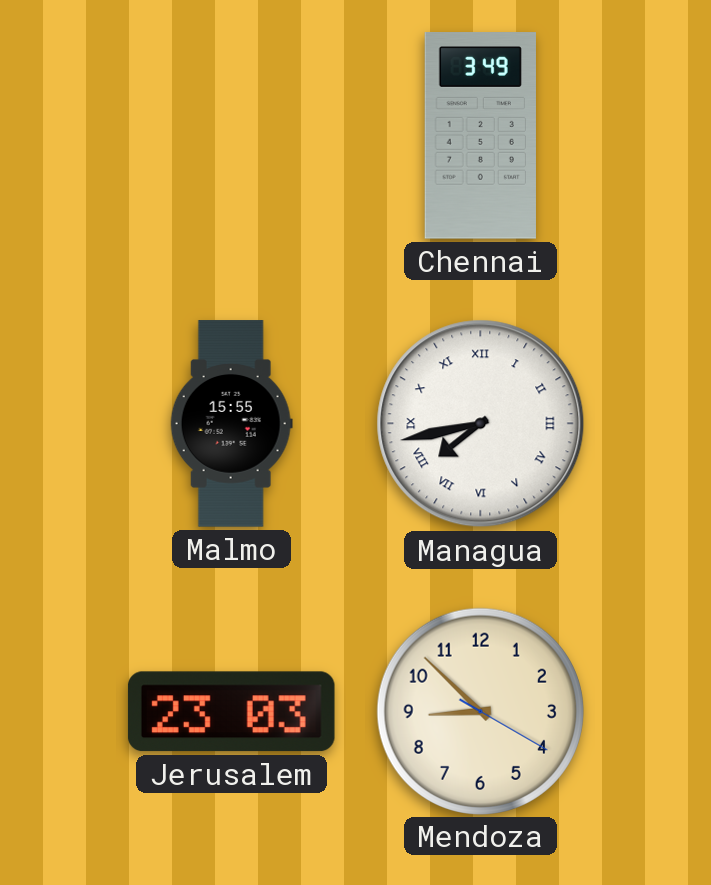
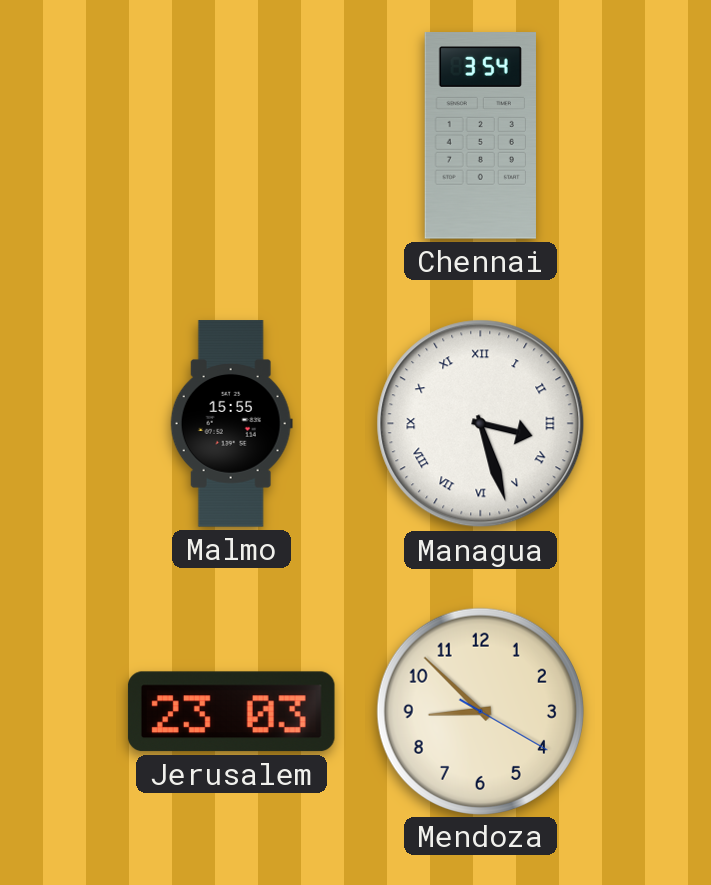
Chennai: 3:49 -> 3:54 (480, 136)
Managua: 7:43 -> 3:27 (481, 424)
